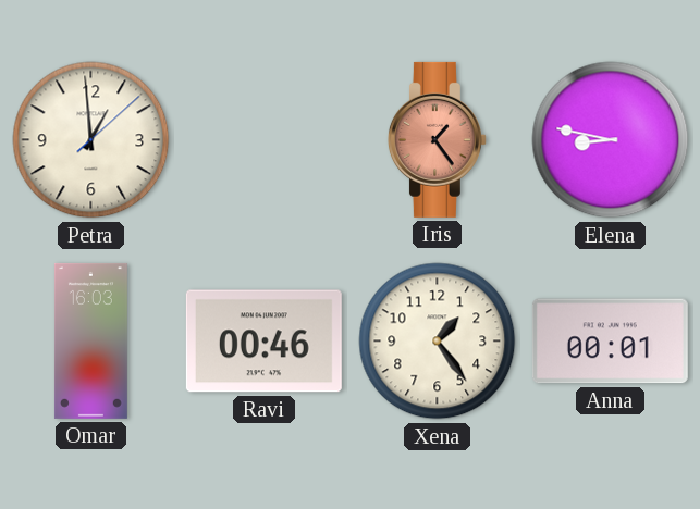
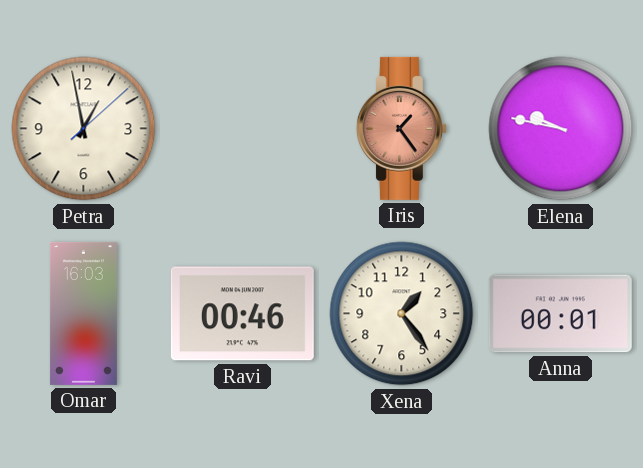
Petra: 12:59 -> 12:58 (84, 129)
Elena: 8:47 -> 9:47 (561, 129)
